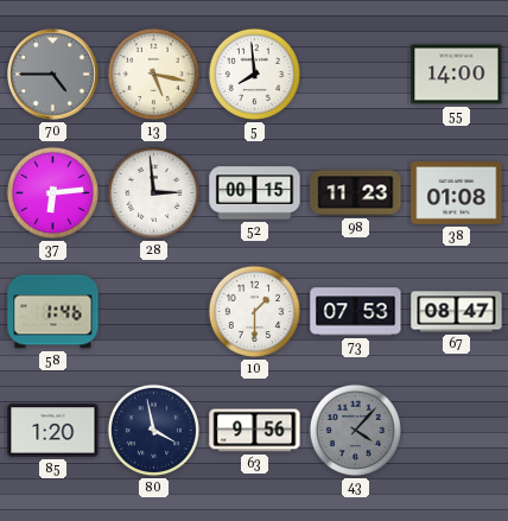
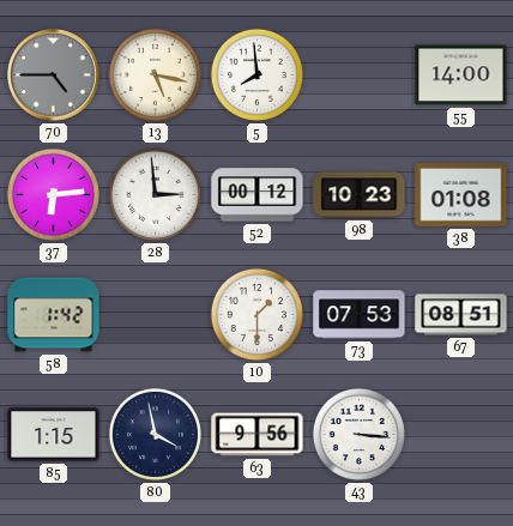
52: 00:15 -> 00:12 (258, 195)
98: 11:23 -> 10:23 (360, 195)
58: 1:46 -> 1:42 (54, 315)
67: 08:47 -> 08:51 (461, 315)
85: 1:20 -> 1:15 (54, 435)
43: 4:07 -> 3:16 (358, 434)
43 dial: grey -> white (358, 434)
